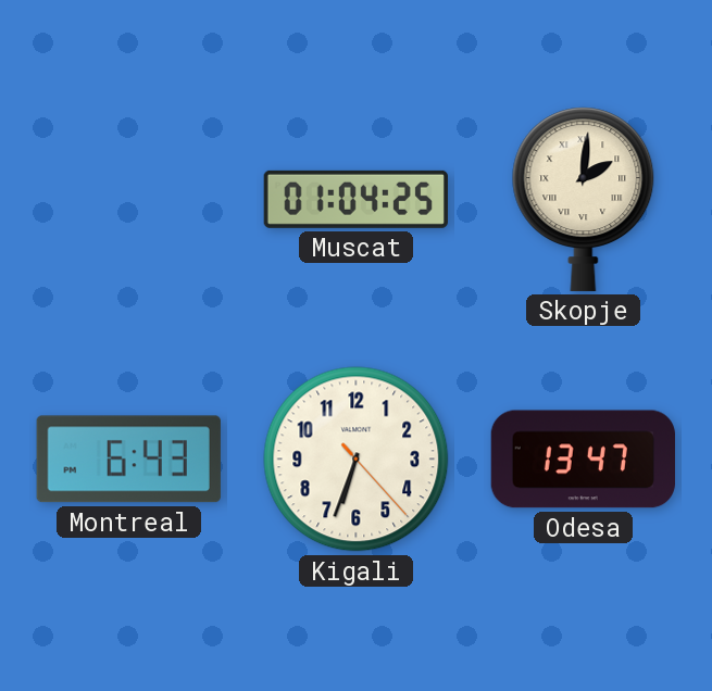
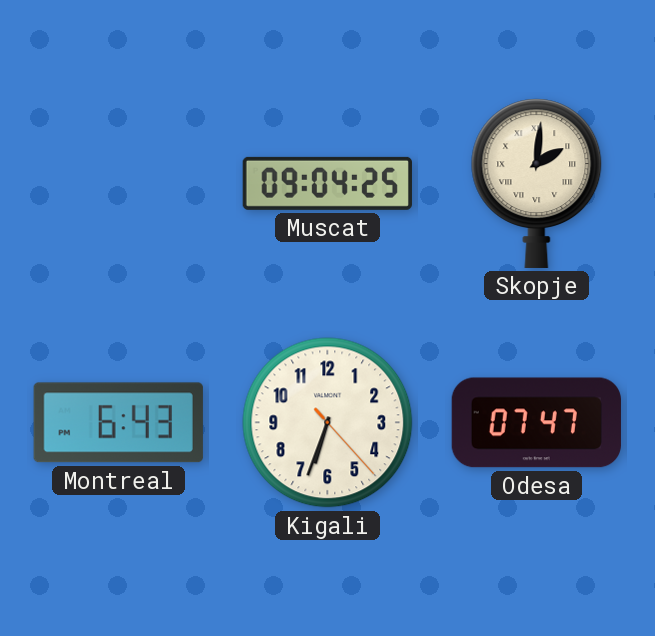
Muscat: 01:04 -> 09:04 (327, 183)
Odesa: 13:47 -> 07:47 (536, 423)
